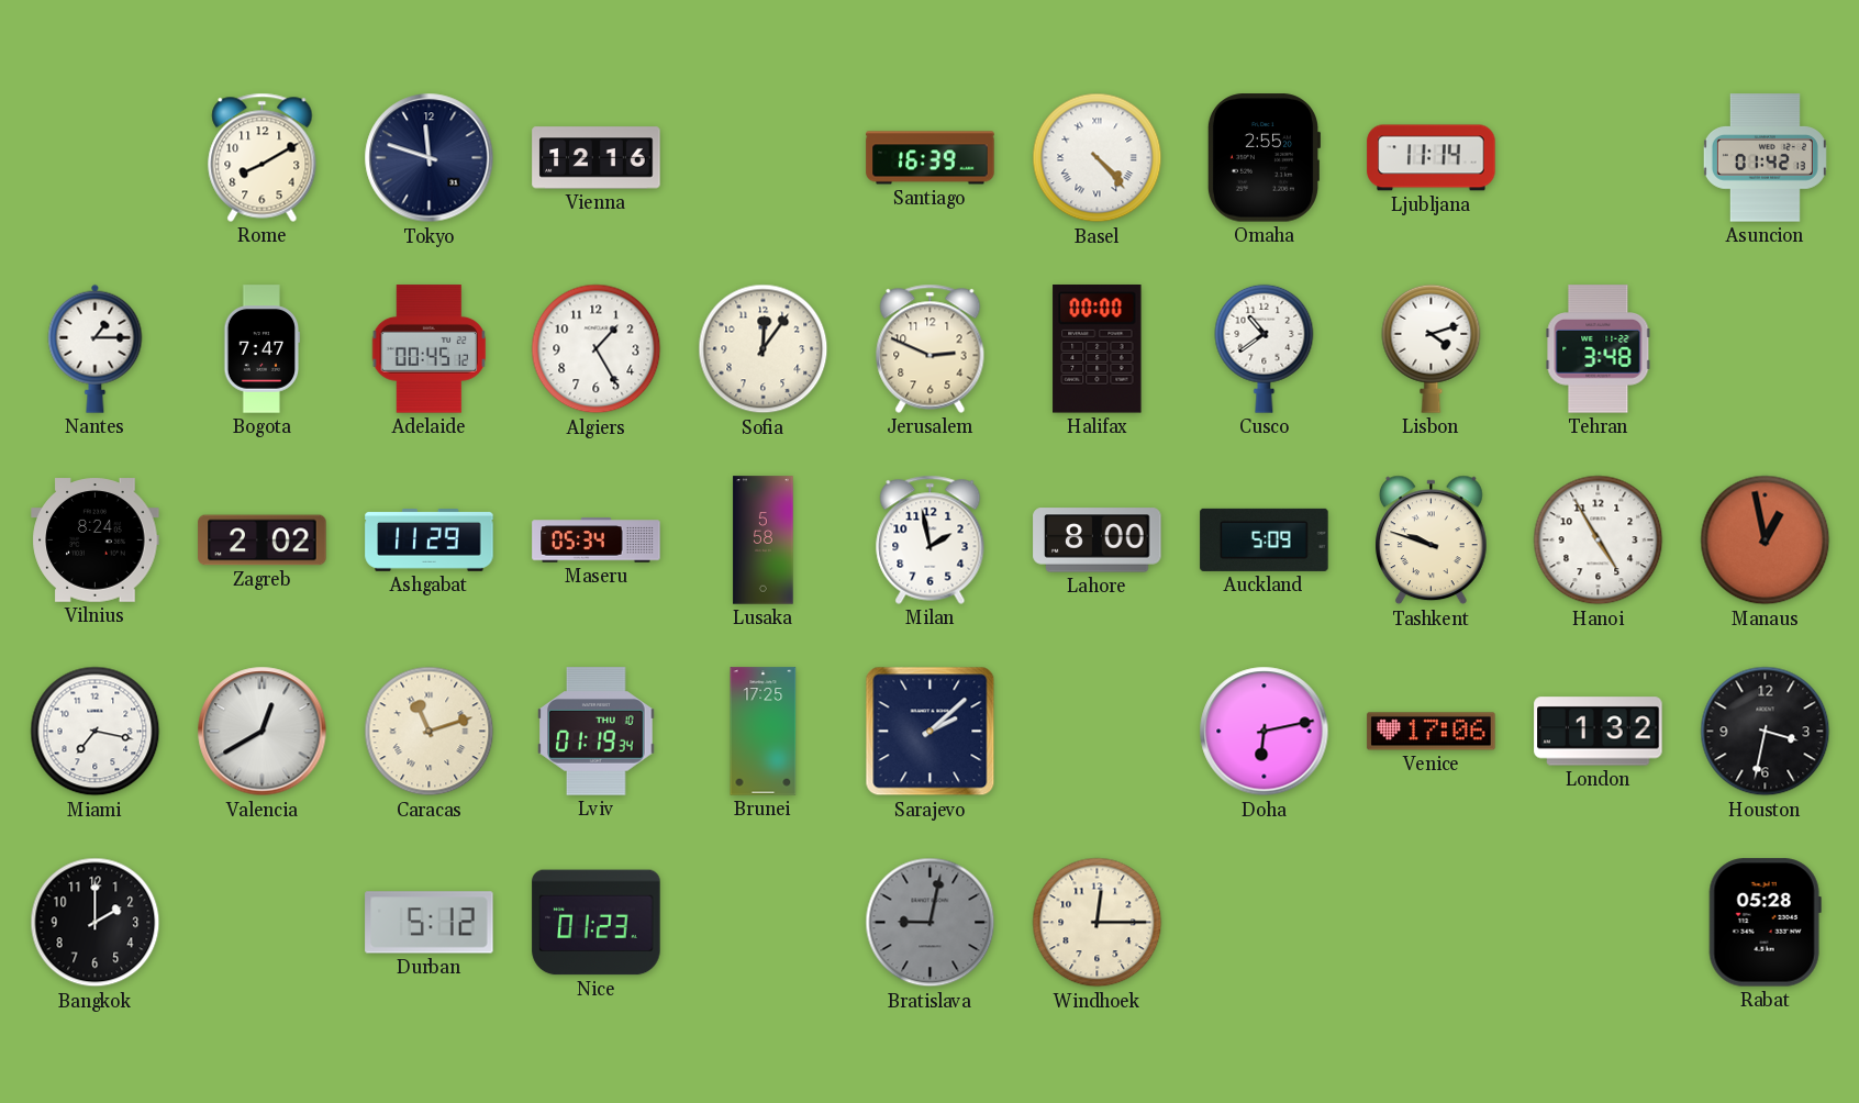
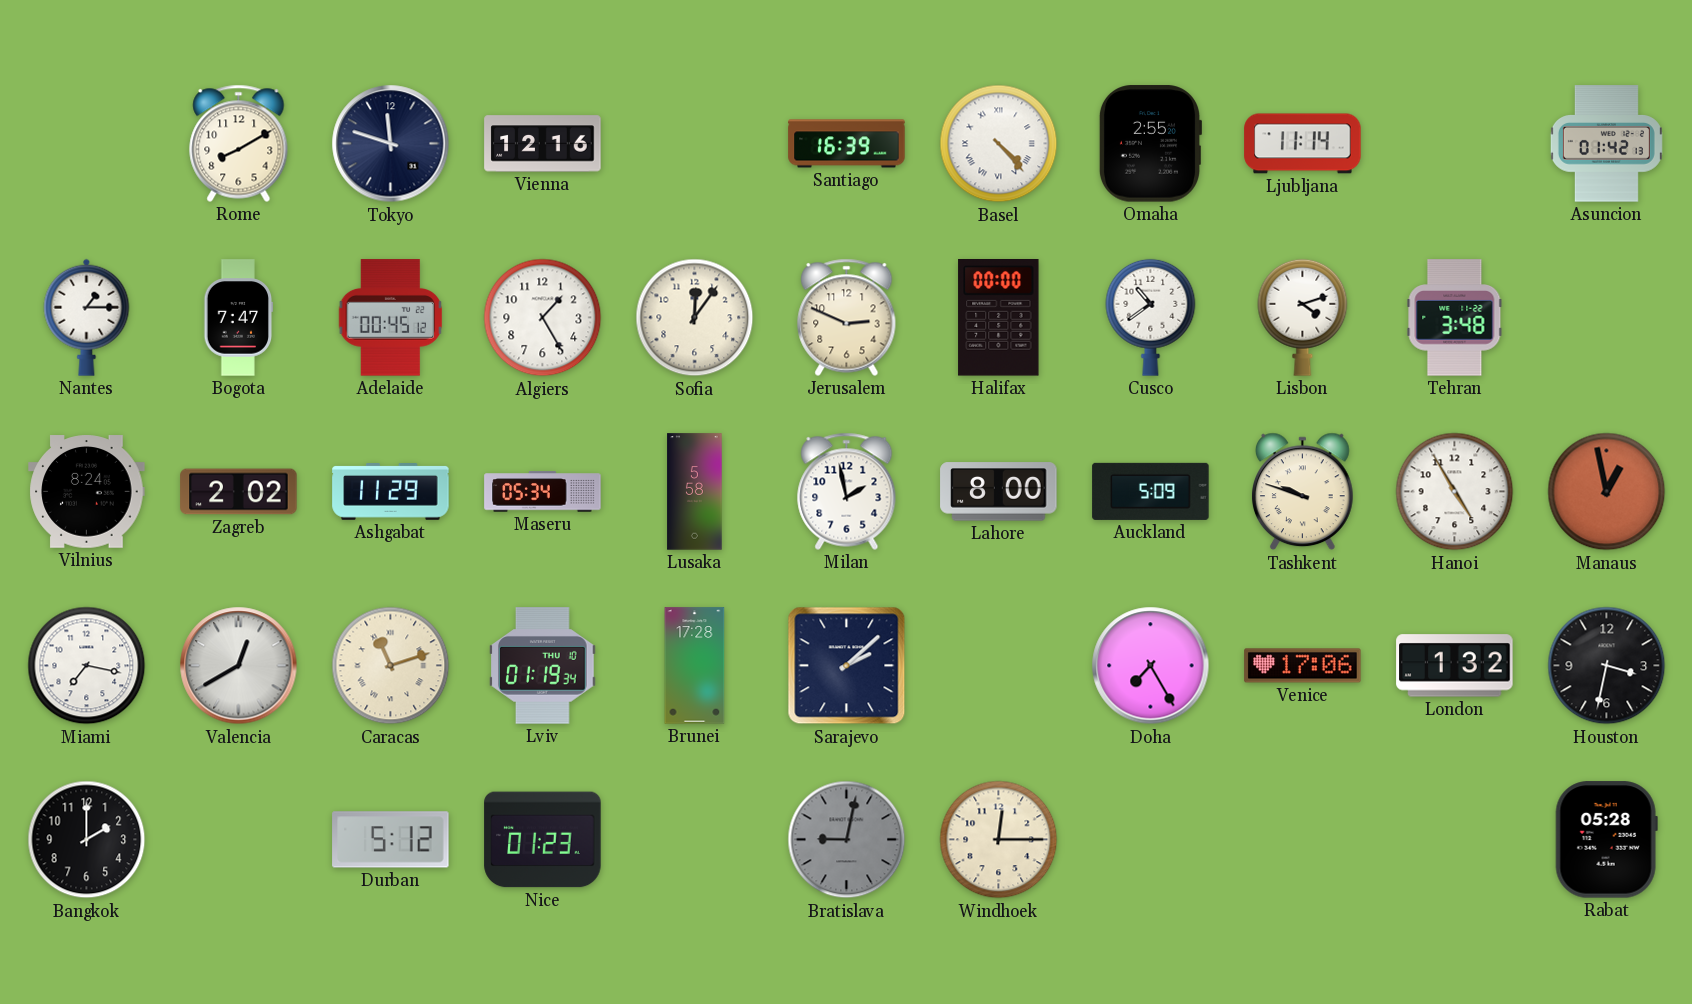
Brunei: 17:25 -> 17:28 (695, 666)
Doha: 6:13 -> 7:25 (1151, 666)
